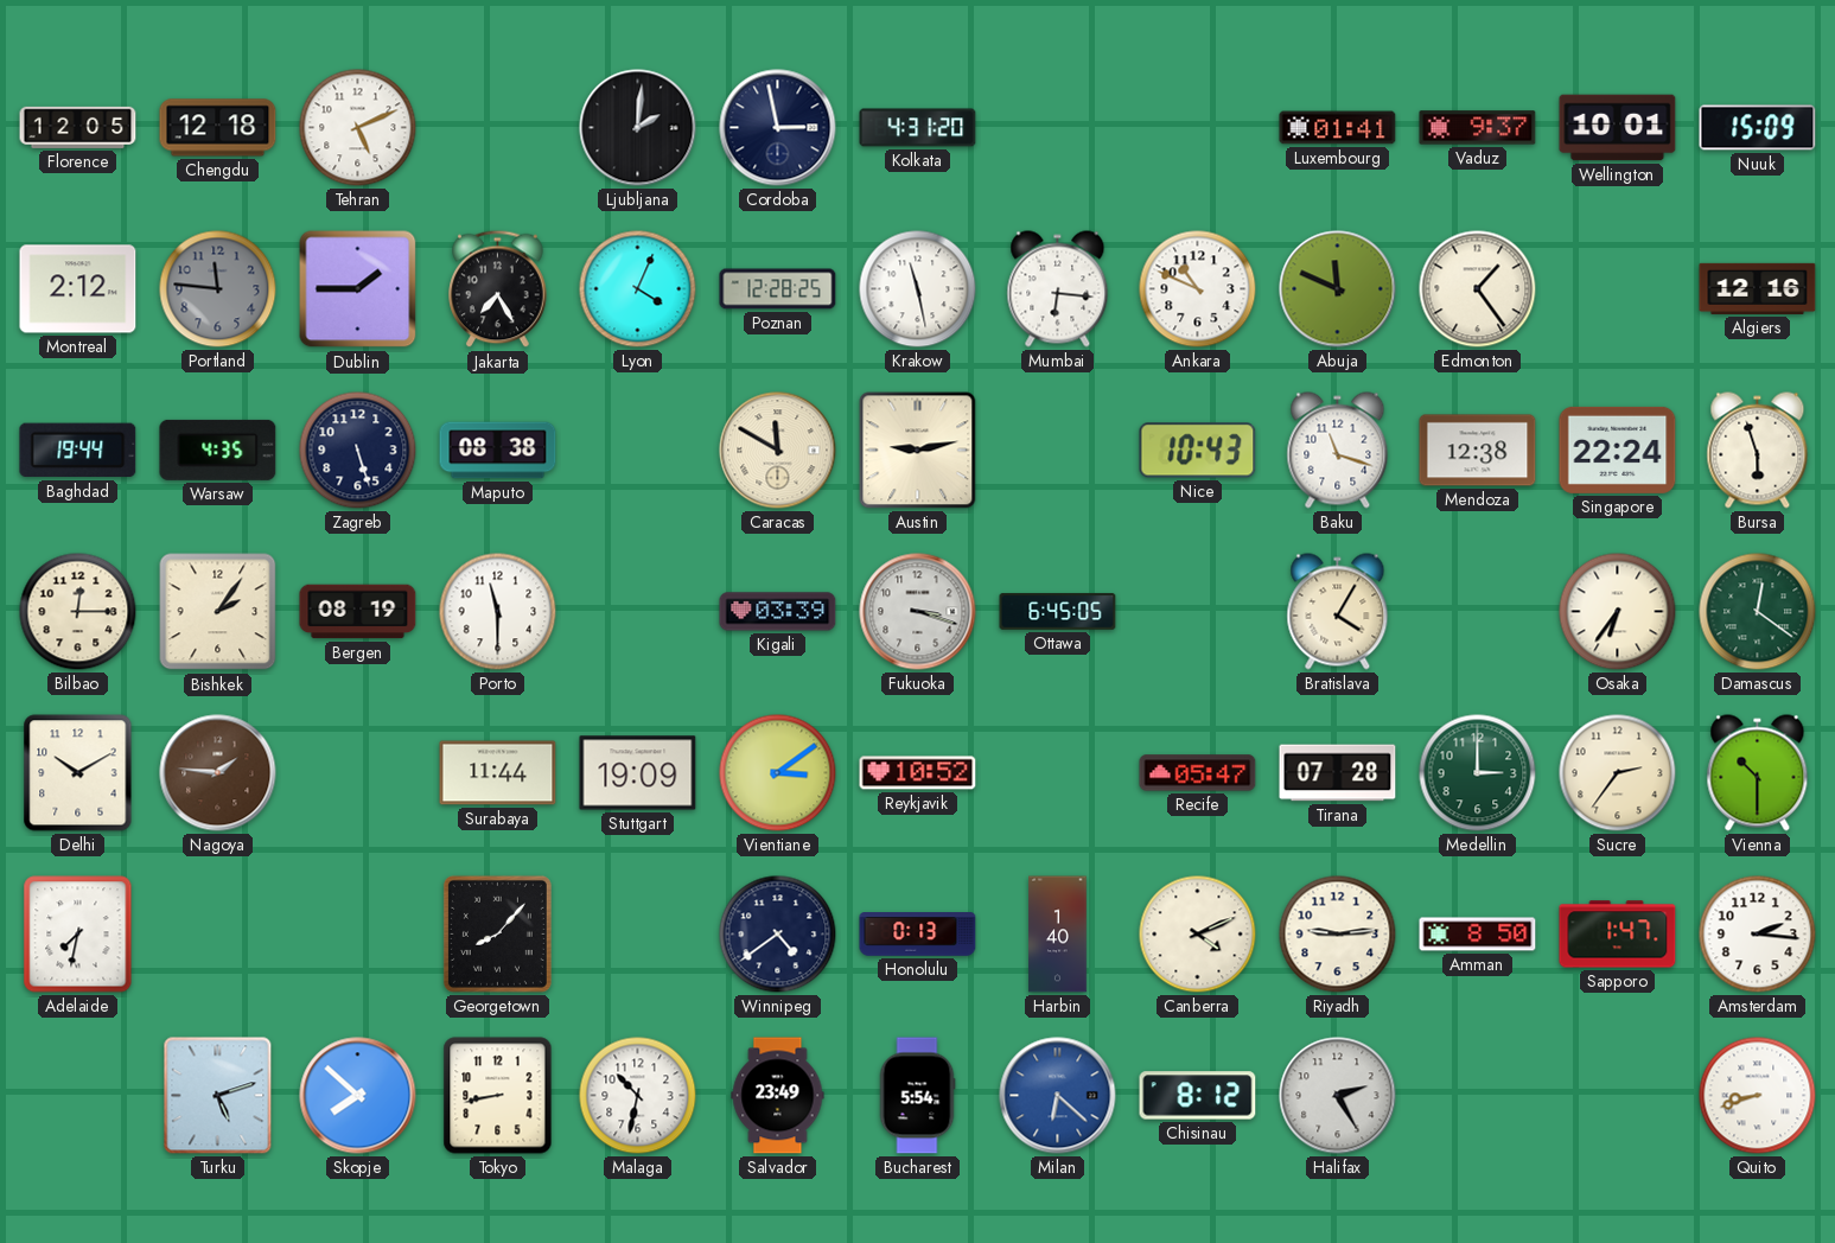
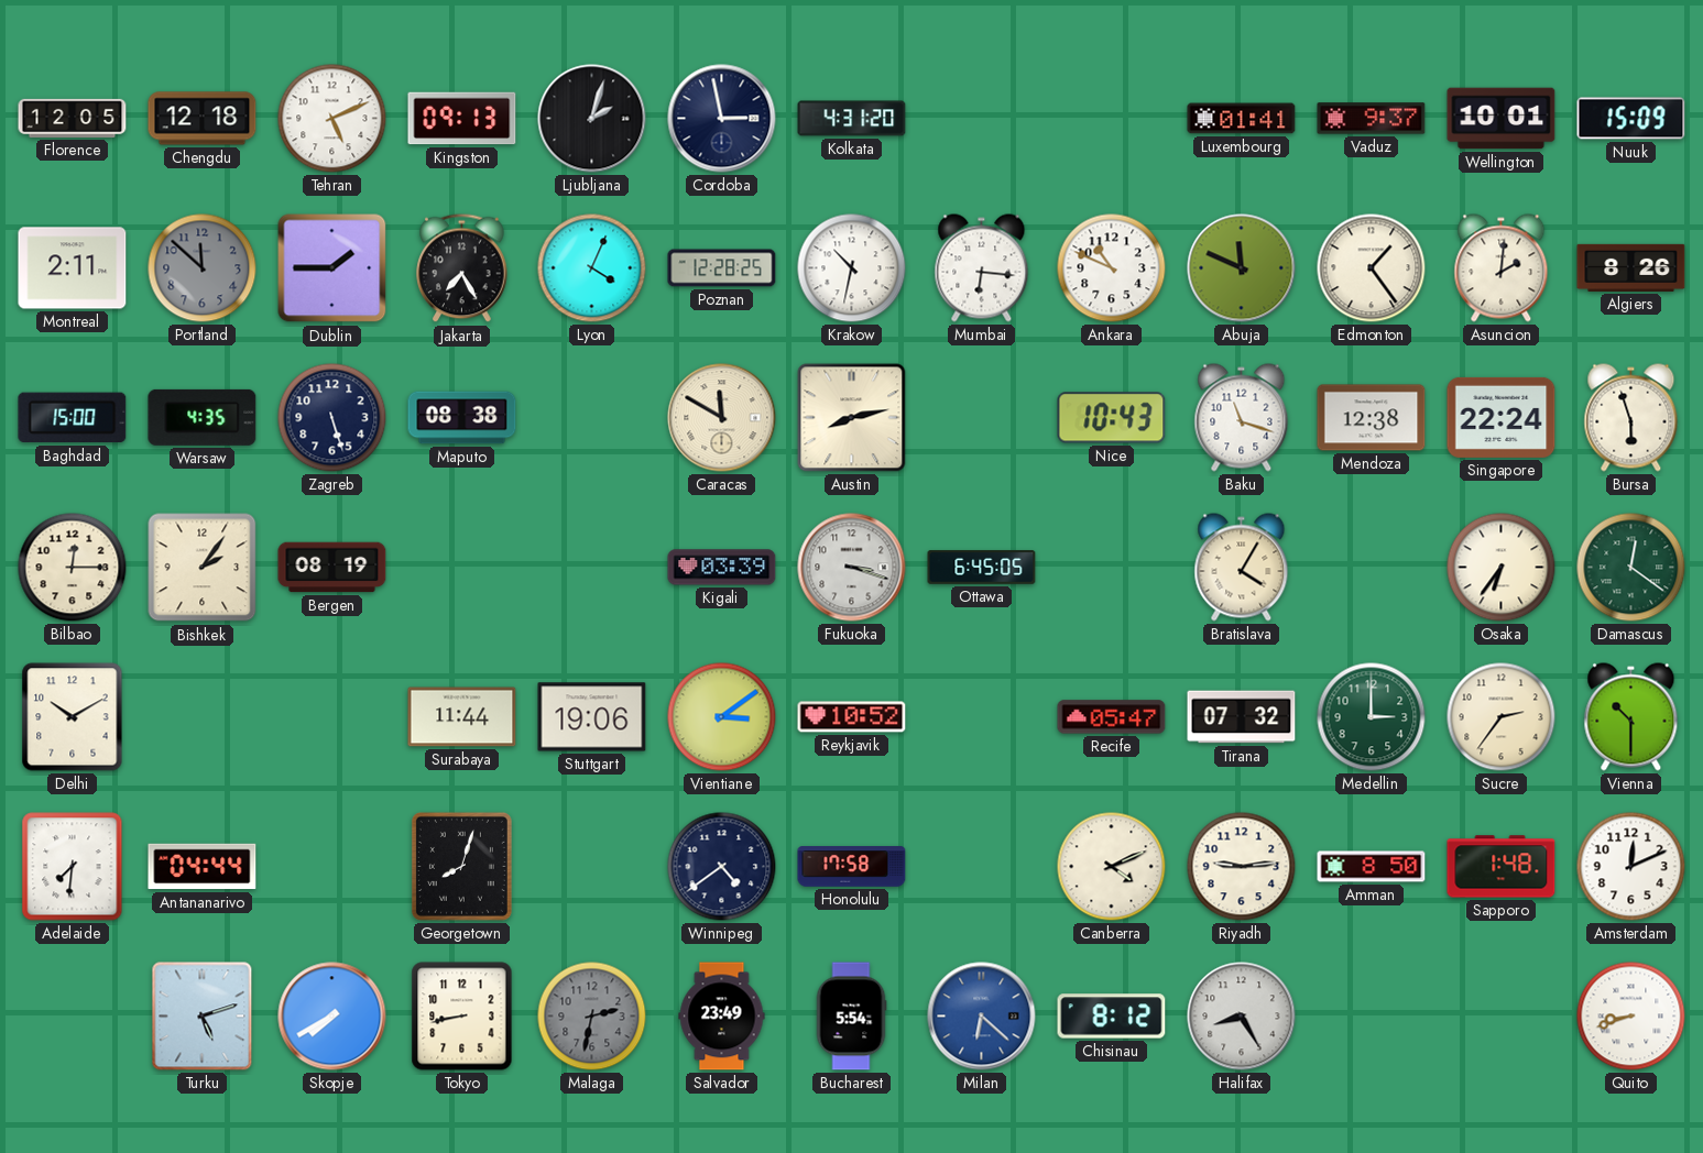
Kingston: none -> 09:13 (462, 119)
Ljubljana: 2:01 -> 2:03 (592, 119)
Montreal: 2:12 -> 2:11 (73, 268)
Portland: 11:46 -> 11:52 (203, 268)
Krakow: 11:28 -> 10:32 (852, 268)
Asuncion: none -> 2:01 (1502, 268)
Algiers: 12:16 -> 8:26 (1631, 267)
Baghdad: 19:44 -> 15:00 (73, 418)
Austin: 9:13 -> 8:13 (852, 418)
Porto: 11:30 -> none (498, 612)
Nagoya: 1:46 -> none (218, 773)
Stuttgart: 19:09 -> 19:06 (592, 717)
Tirana: 07:28 -> 07:32 (1242, 717)
Adelaide: 7:32 -> 7:31 (73, 867)
Antananarivo: none -> 04:44 (203, 867)
Georgetown: 8:07 -> 8:03 (461, 866)
Honolulu: 0:13 -> 17:58 (852, 867)
Harbin: 1:40 -> none (1058, 935)
Sapporo: 1:47 -> 1:48 (1502, 867)
Amsterdam: 2:16 -> 12:11 (1631, 867)
Skopje: 7:52 -> 7:40 (332, 1017)
Malaga: 10:32 -> 2:32 (592, 1017)
Malaga dial: white -> grey (592, 1017)
Halifax: 2:25 -> 8:25 (1242, 1017)
